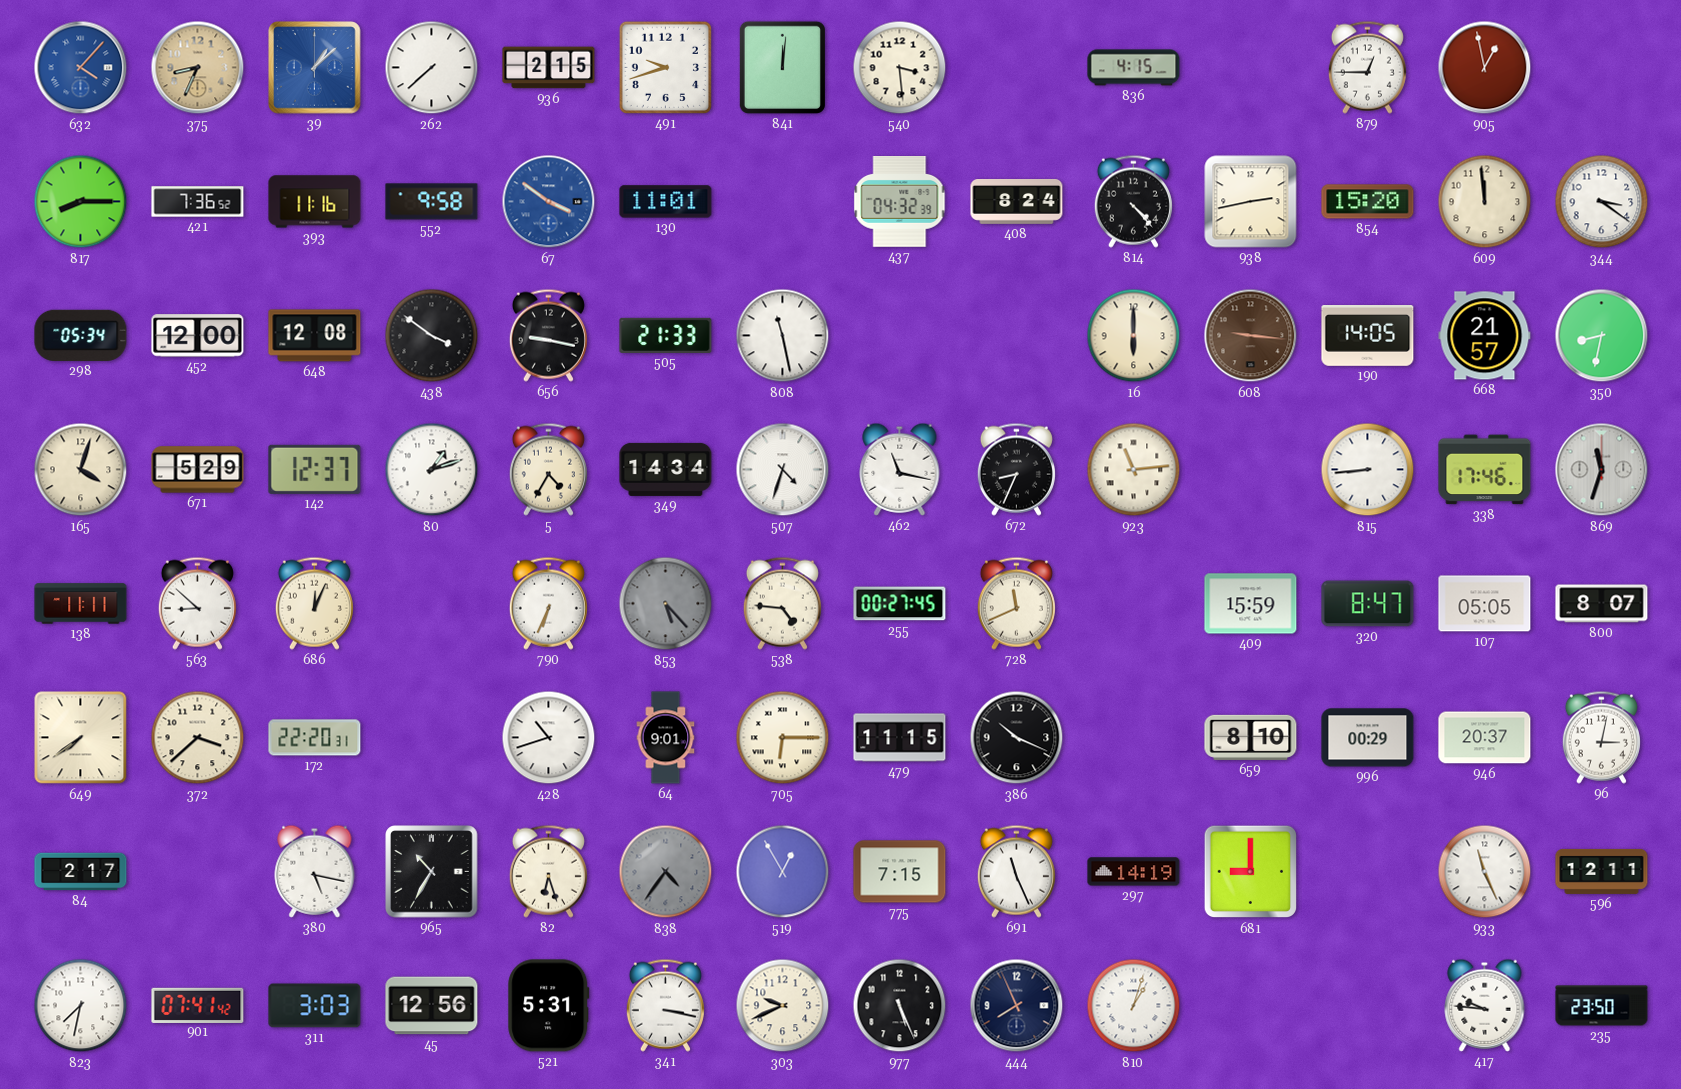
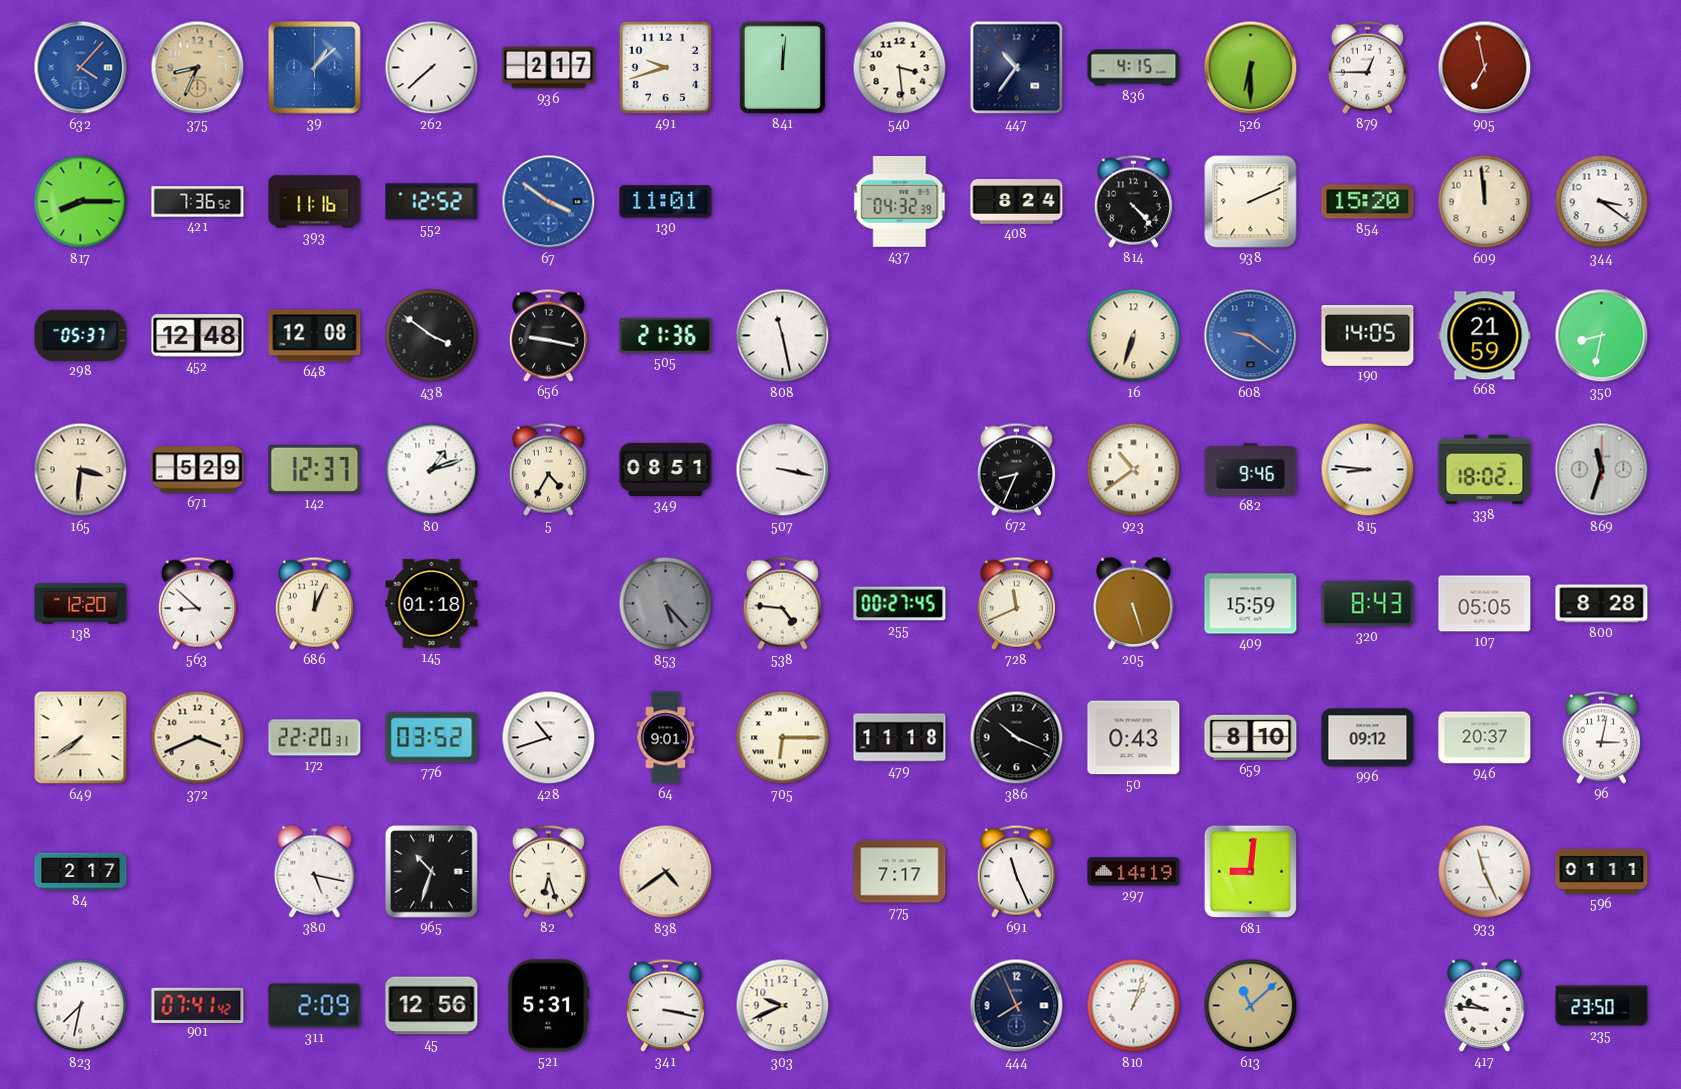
936: 2:15 -> 2:17 (549, 68)
447: none -> 10:36 (1017, 68)
526: none -> 6:30 (1251, 68)
905: 12:58 -> 6:58 (1485, 68)
552: 9:58 -> 12:52 (432, 202)
938: 2:43 -> 2:11 (1251, 202)
298: 05:34 -> 05:37 (81, 335)
452: 12:00 -> 12:48 (198, 336)
505: 21:33 -> 21:36 (666, 335)
16: 6:00 -> 6:33 (1134, 336)
608: 9:16 -> 9:21 (1251, 336)
608 dial: brown -> blue (1251, 336)
668: 21:57 -> 21:59 (1485, 336)
165: 4:03 -> 3:31 (81, 470)
349: 14:34 -> 08:51 (666, 469)
507: 4:33 -> 3:17 (783, 470)
462: 11:17 -> none (900, 469)
923: 11:14 -> 10:39 (1134, 470)
682: none -> 9:46 (1251, 470)
815: 8:44 -> 8:46 (1368, 470)
338: 17:46 -> 18:02 (1485, 470)
138: 11:11 -> 12:20 (81, 604)
145: none -> 01:18 (432, 604)
790: 6:34 -> none (548, 603)
205: none -> 5:27 (1134, 603)
320: 8:47 -> 8:43 (1368, 604)
800: 8:07 -> 8:28 (1602, 604)
372: 3:38 -> 3:41 (198, 738)
776: none -> 03:52 (432, 738)
479: 11:15 -> 11:18 (900, 738)
50: none -> 0:43 (1134, 738)
996: 00:29 -> 09:12 (1368, 738)
965: 10:35 -> 10:33 (432, 872)
838: 4:36 -> 4:39 (666, 872)
838 dial: grey -> cream (666, 872)
519: 12:55 -> none (783, 872)
775: 7:15 -> 7:17 (900, 872)
681: 9:00 -> 9:01 (1251, 872)
596: 12:11 -> 01:11 (1602, 871)
311: 3:03 -> 2:09 (315, 1006)
977: 5:26 -> none (900, 1006)
613: none -> 11:08 (1251, 1006)
